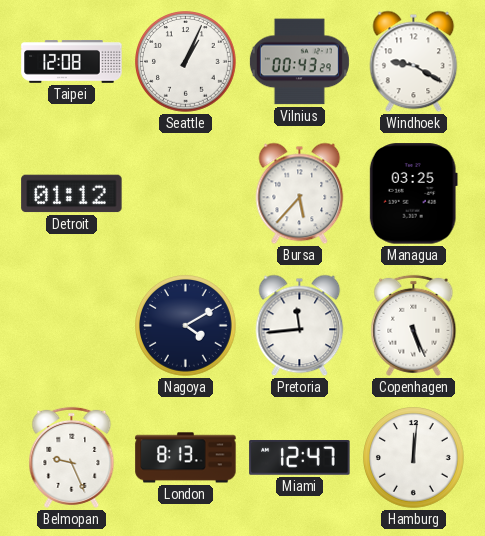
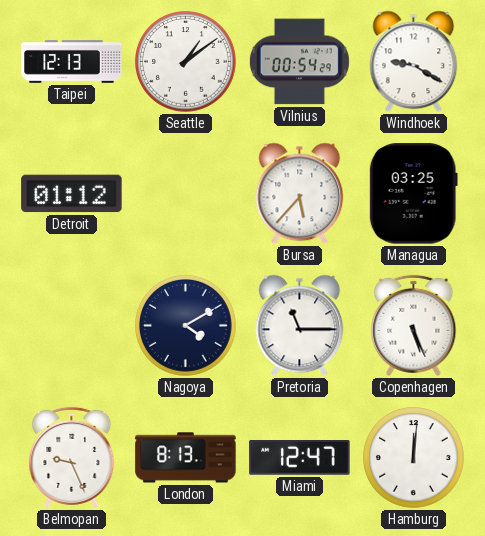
Taipei: 12:08 -> 12:13 (72, 62)
Seattle: 1:04 -> 1:09 (186, 62)
Vilnius: 00:43 -> 00:54 (299, 62)
Pretoria: 11:44 -> 11:15 (300, 326)
